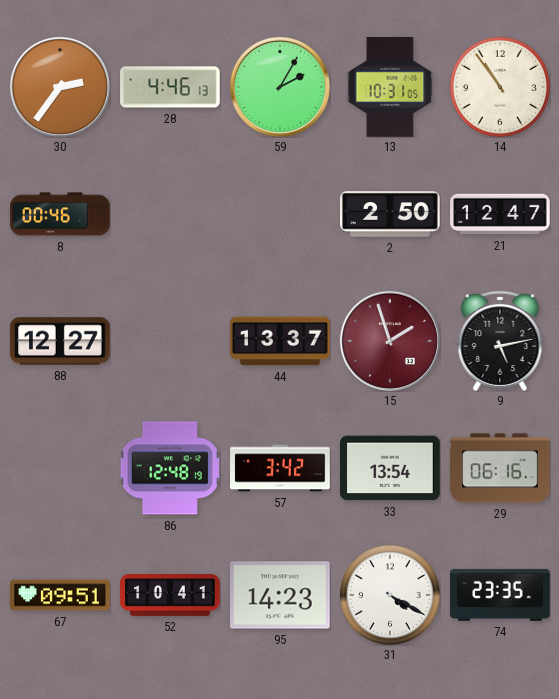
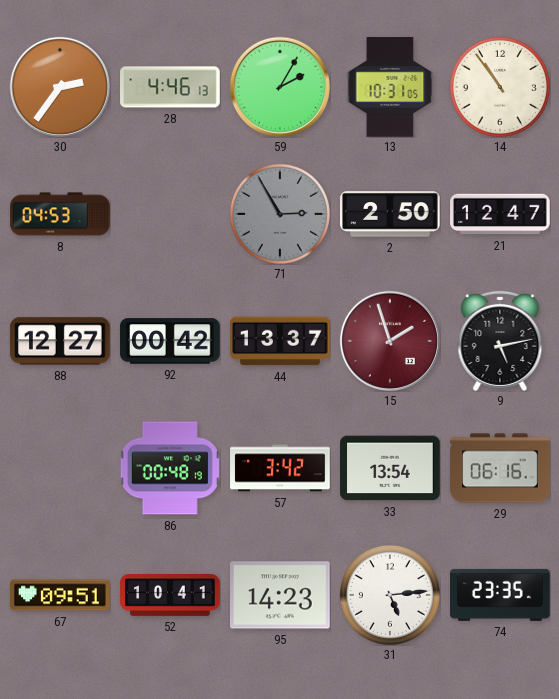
8: 00:46 -> 04:53 (60, 214)
71: none -> 2:55 (280, 214)
92: none -> 00:42 (170, 341)
86: 12:48 -> 00:48 (170, 468)
31: 4:20 -> 5:14 (390, 595)
